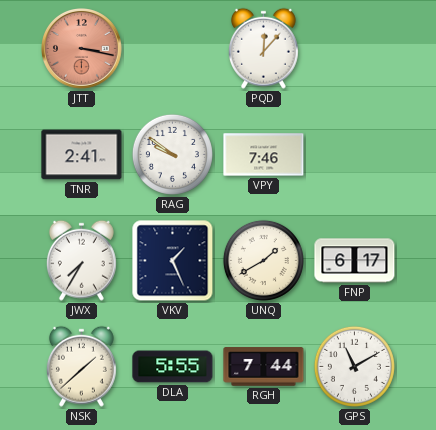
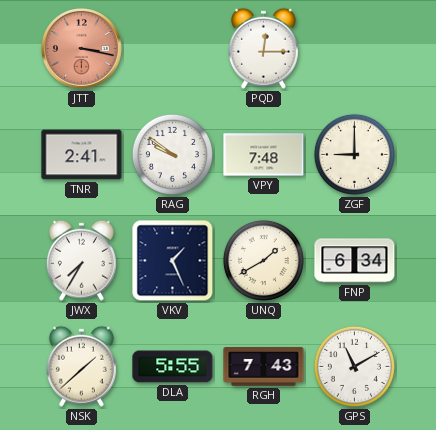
PQD: 12:07 -> 12:15 (263, 48)
VPY: 7:46 -> 7:48 (264, 155)
ZGF: none -> 9:00 (354, 154)
FNP: 6:17 -> 6:34 (355, 261)
RGH: 7:44 -> 7:43 (264, 367)
